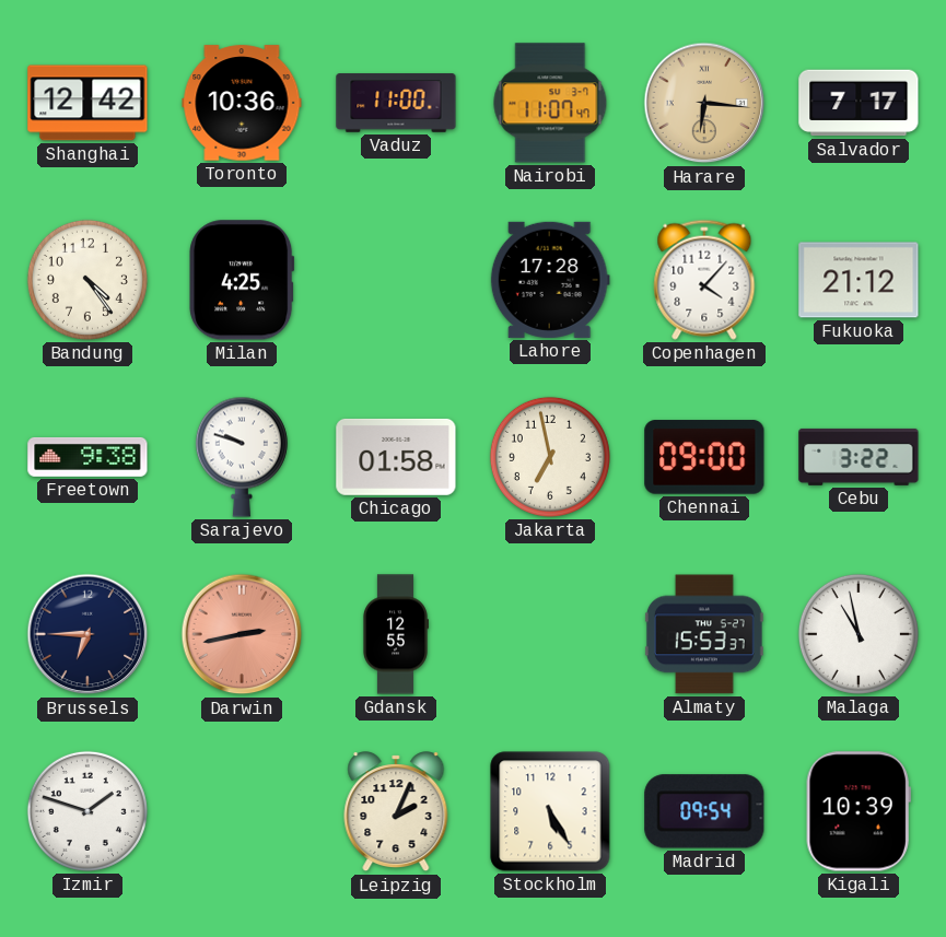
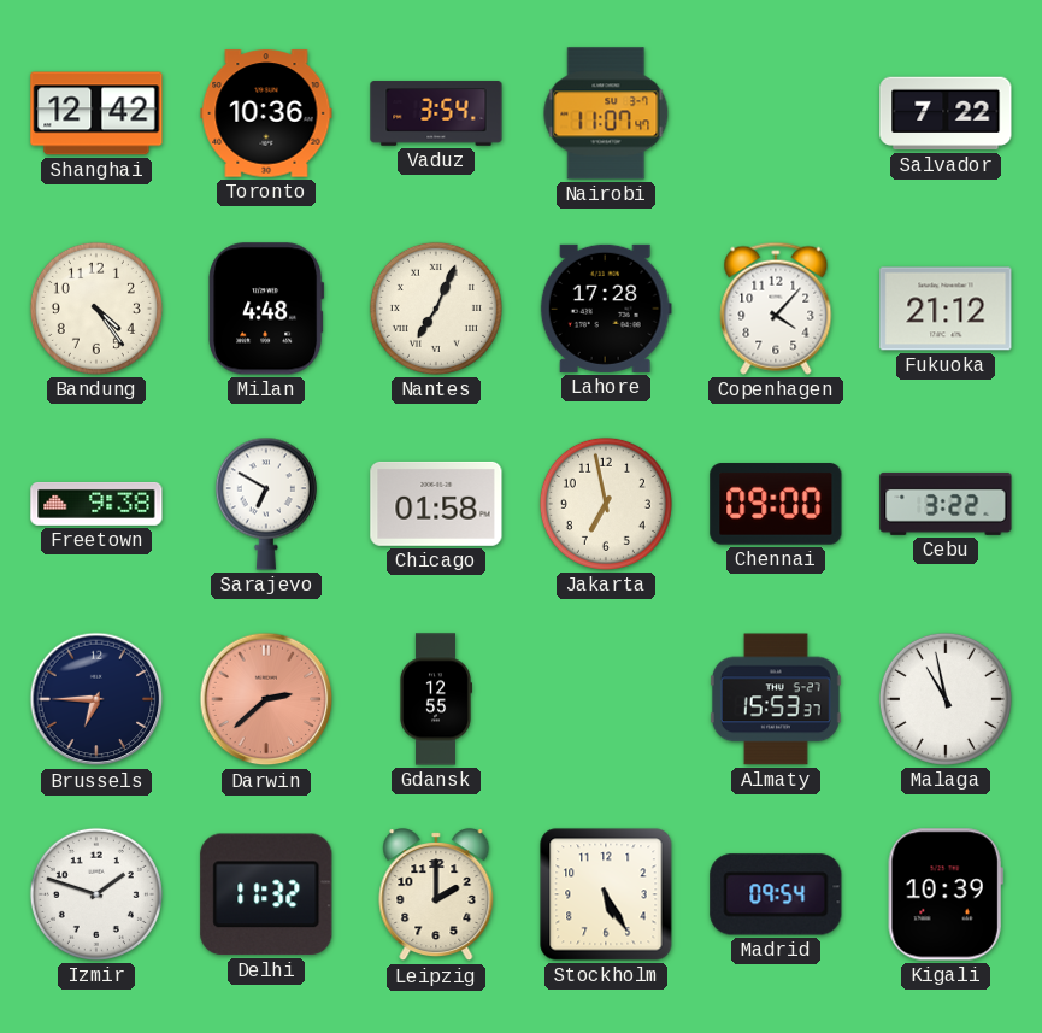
Vaduz: 11:00 -> 3:54 (436, 113)
Harare: 6:16 -> none (704, 103)
Salvador: 7:17 -> 7:22 (946, 113)
Milan: 4:25 -> 4:48 (266, 309)
Nantes: none -> 7:04 (436, 309)
Sarajevo: 9:48 -> 6:50 (266, 504)
Darwin: 2:43 -> 2:38 (266, 699)
Delhi: none -> 11:32 (266, 894)
Leipzig: 2:04 -> 2:00 (436, 896)
